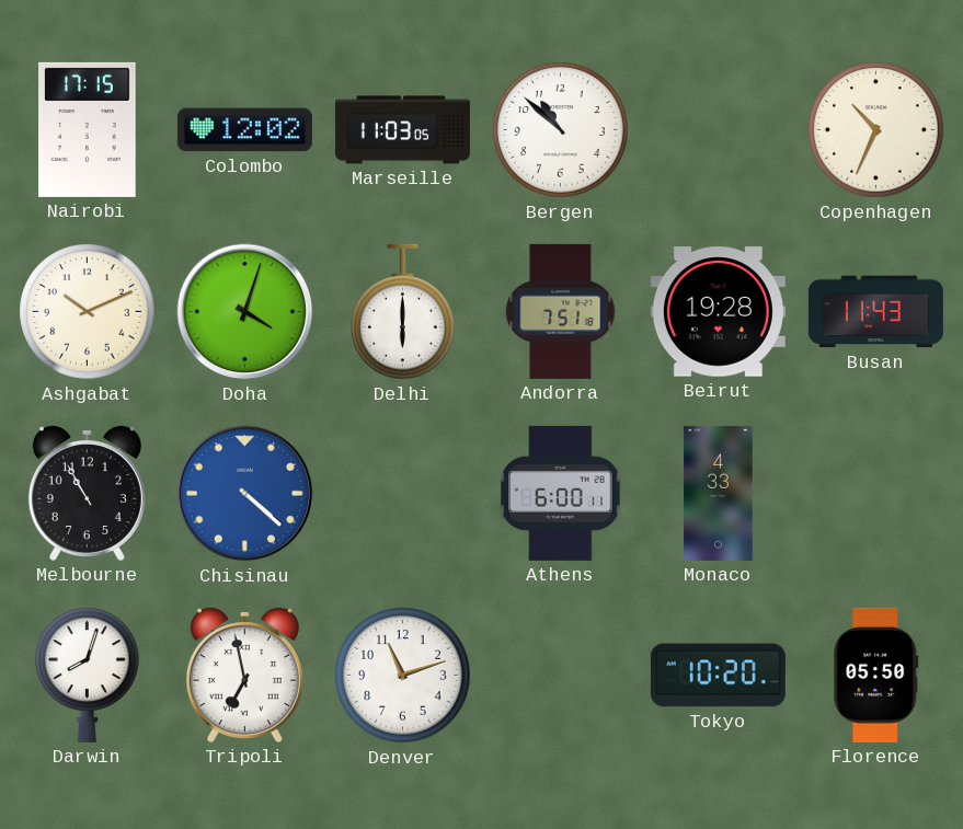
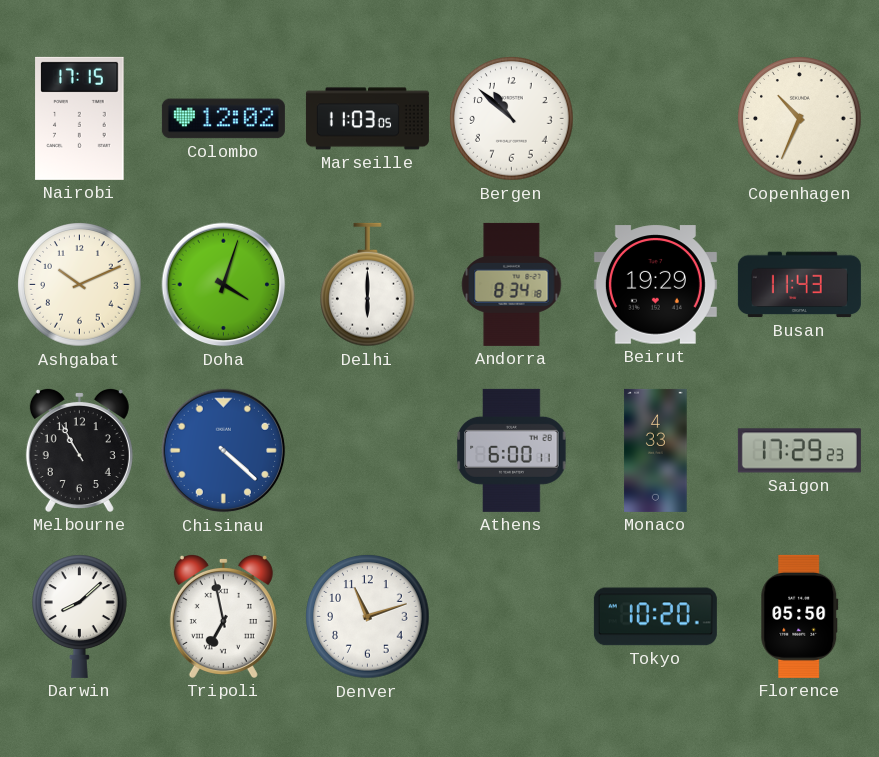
Andorra: 7:51 -> 8:34 (512, 284)
Beirut: 19:28 -> 19:29 (655, 285)
Saigon: none -> 17:29 (799, 451)
Darwin: 8:03 -> 8:08 (80, 616)
